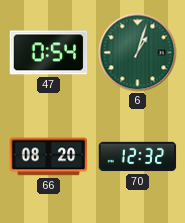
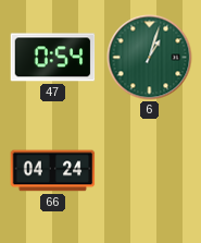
66: 08:20 -> 04:24 (53, 171)
70: 12:32 -> none (138, 157)
